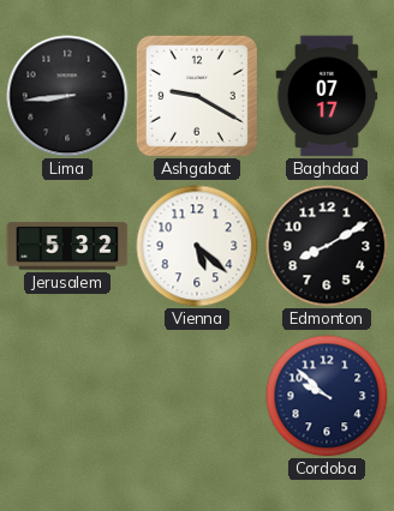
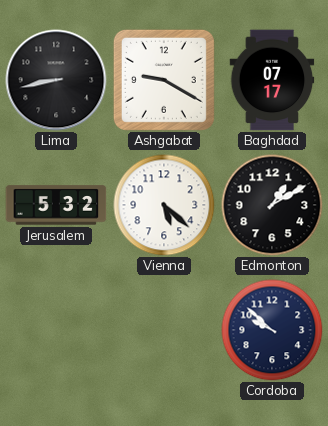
Lima: 8:44 -> 8:43 (56, 80)
Edmonton: 8:10 -> 1:10 (272, 205)
